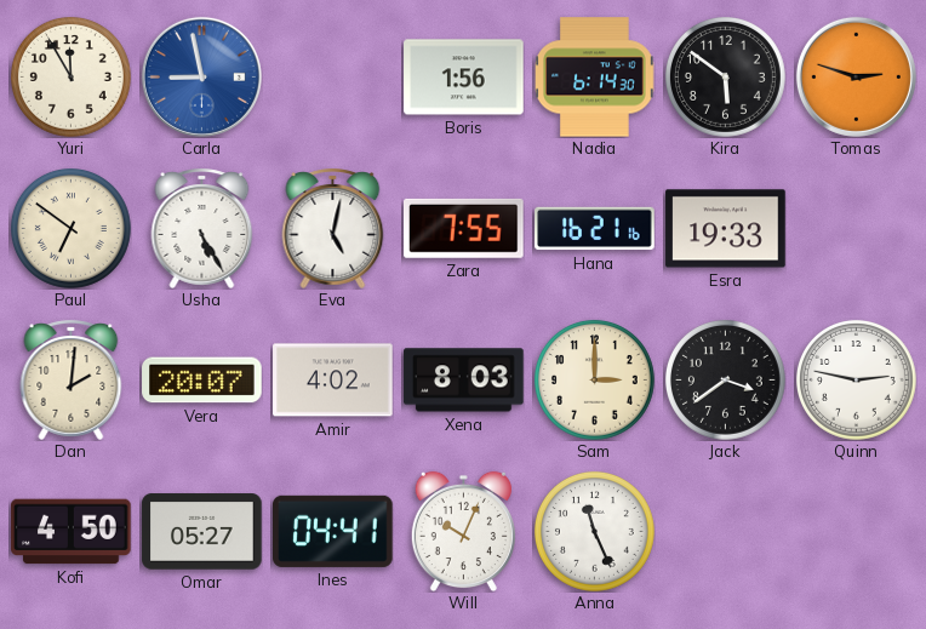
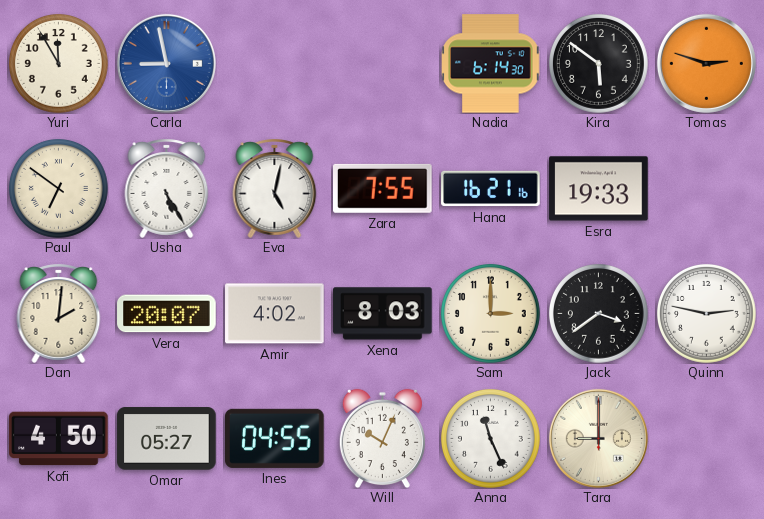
Boris: 1:56 -> none (464, 78)
Ines: 04:41 -> 04:55 (275, 438)
Tara: none -> 9:00 (598, 438)
